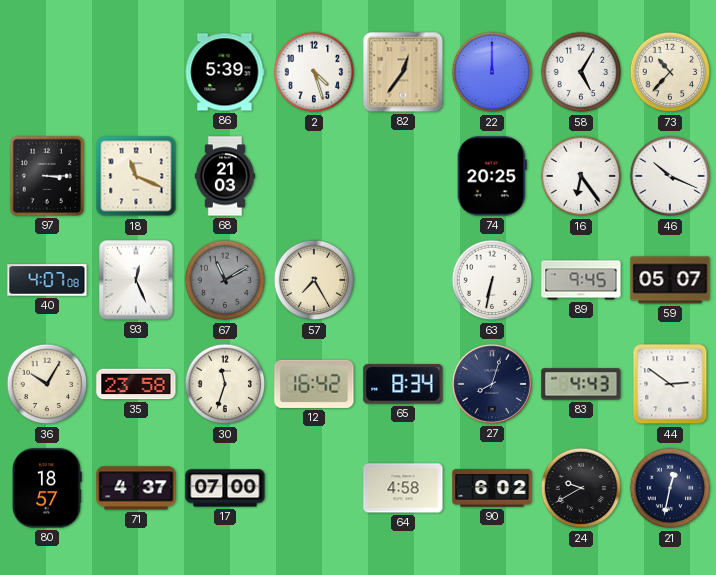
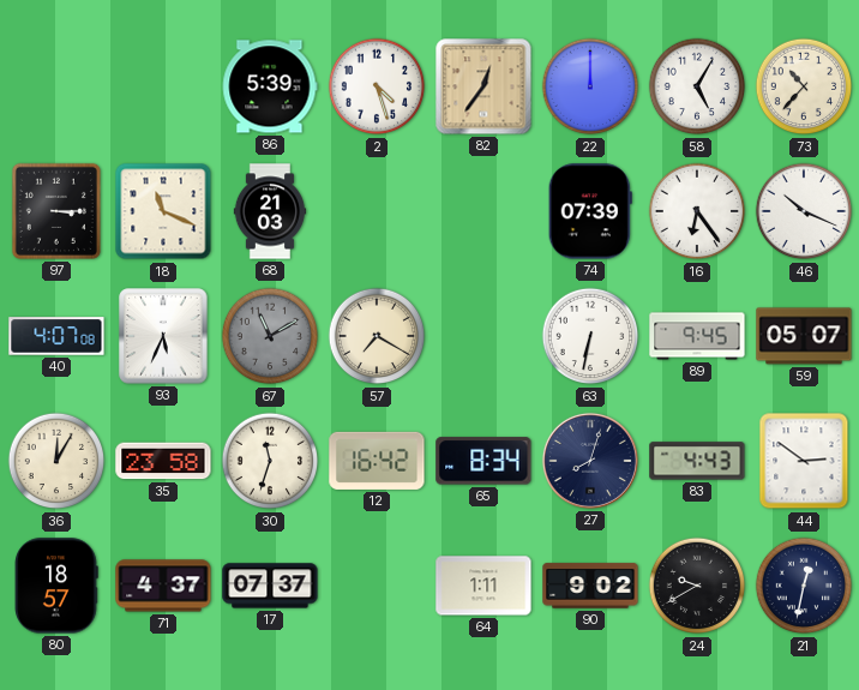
74: 20:25 -> 07:39 (590, 211)
93: 12:26 -> 5:34 (163, 336)
57: 7:25 -> 7:20 (377, 336)
36: 10:05 -> 12:05 (56, 461)
17: 07:00 -> 07:37 (270, 586)
64: 4:58 -> 1:11 (483, 586)
90: 6:02 -> 9:02 (590, 586)
